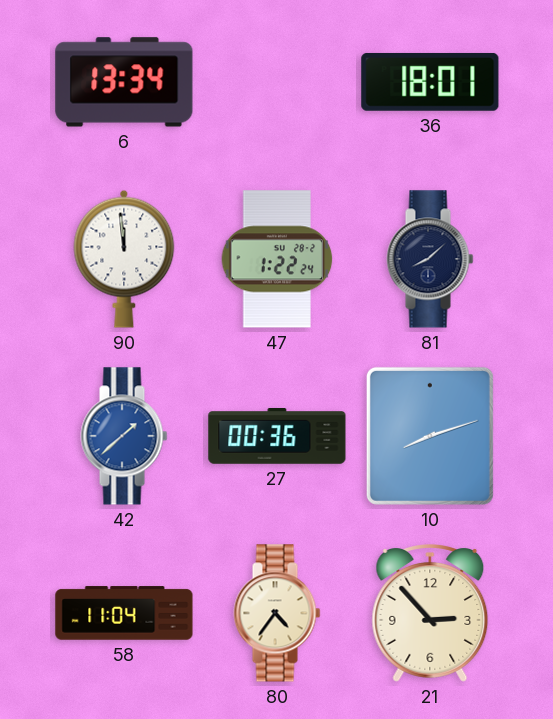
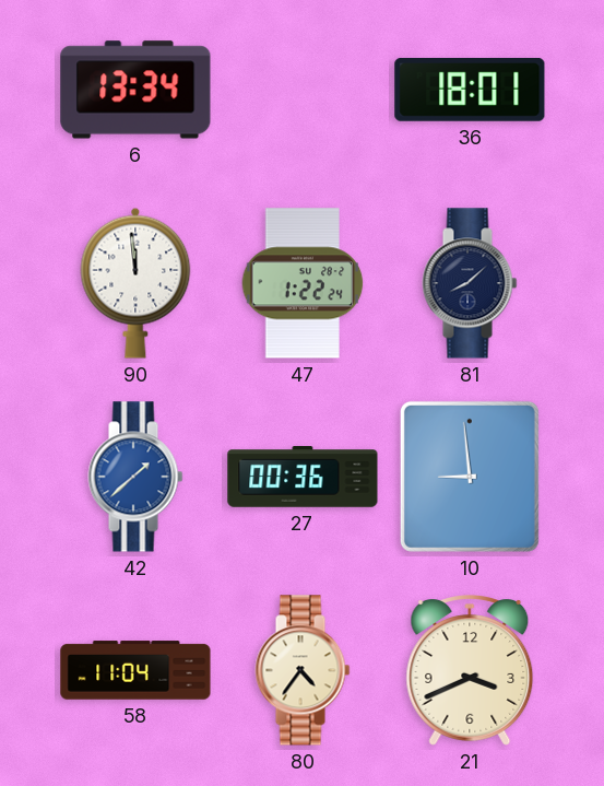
10: 8:12 -> 8:59 (470, 477)
21: 2:53 -> 3:41 (470, 671)
